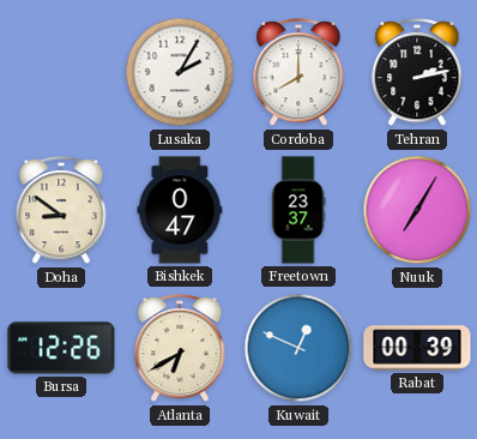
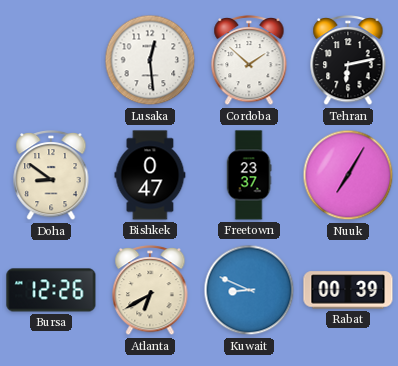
Lusaka: 2:05 -> 12:29 (150, 60)
Cordoba: 8:00 -> 1:52 (249, 61)
Tehran: 2:13 -> 6:13 (348, 61)
Kuwait: 12:49 -> 8:49 (249, 290)
